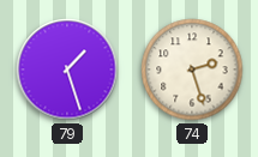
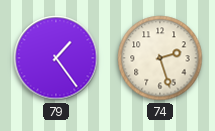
79: 1:27 -> 1:24 (56, 58)
